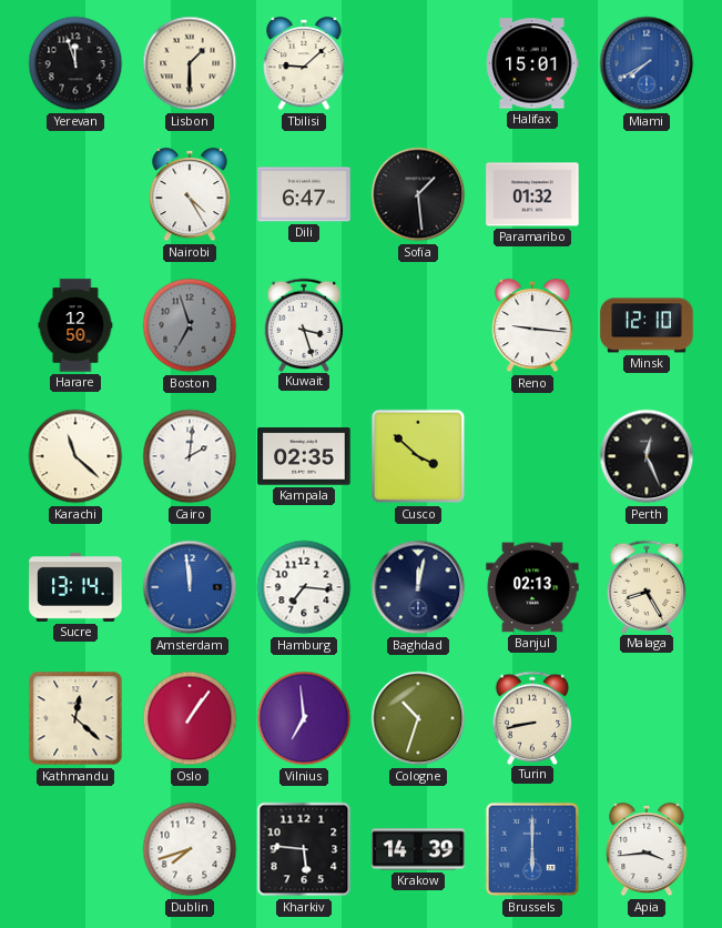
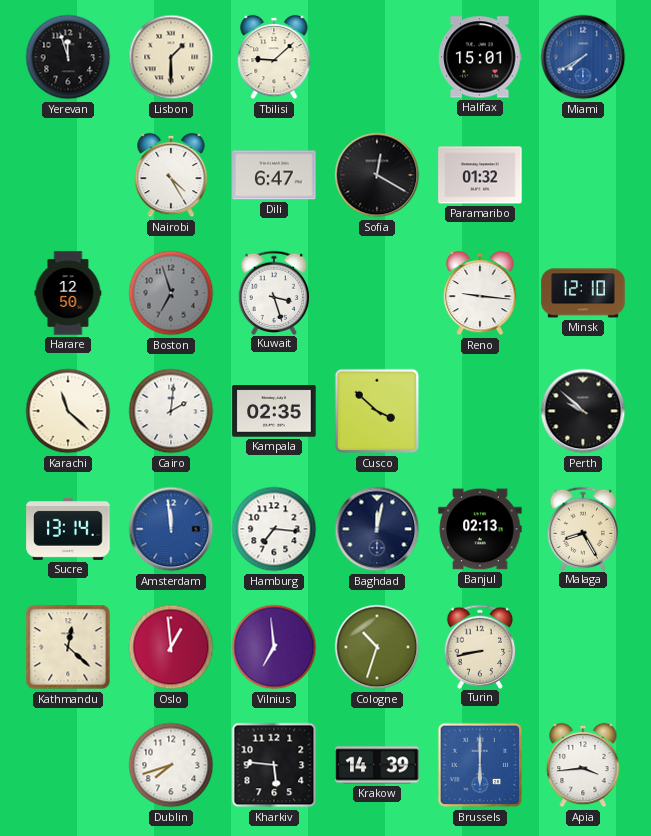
Sofia: 1:29 -> 12:20 (377, 175)
Perth: 12:26 -> 9:52 (583, 411)
Oslo: 1:06 -> 12:59 (171, 647)
